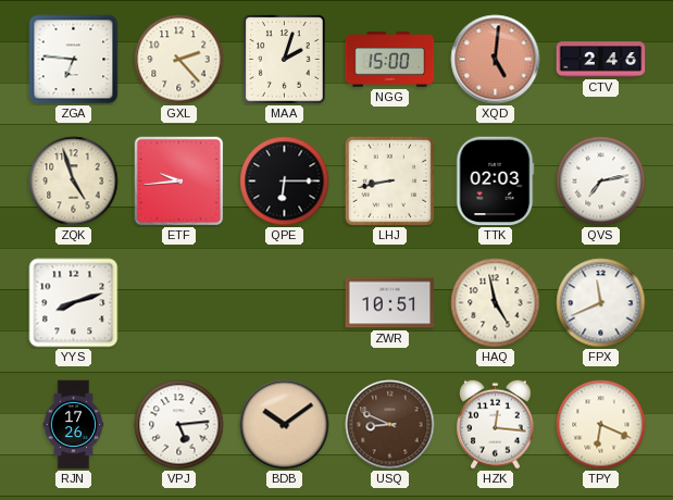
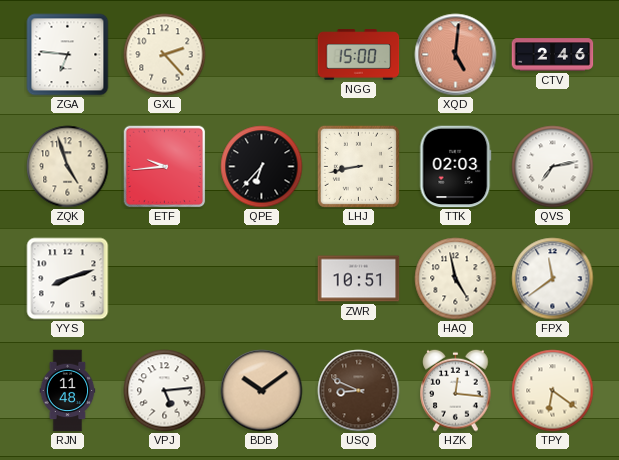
MAA: 2:03 -> none (285, 60)
QPE: 6:15 -> 6:37 (262, 167)
FPX: 11:41 -> 11:39 (553, 279)
RJN: 17:26 -> 11:48 (68, 391)
TPY: 6:19 -> 6:21 (553, 391)
